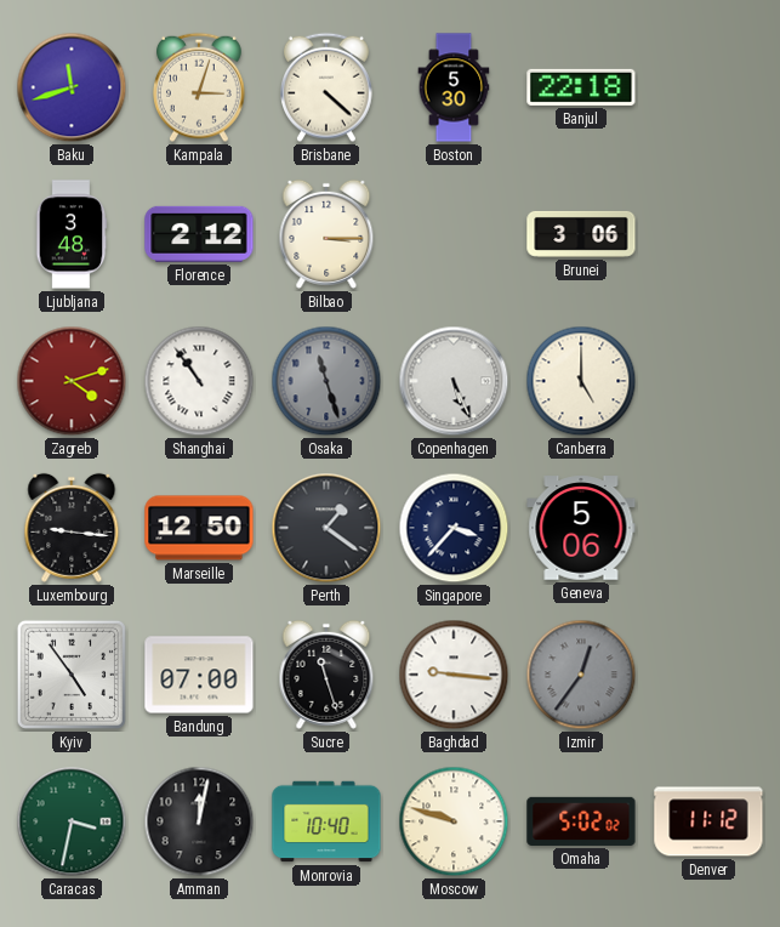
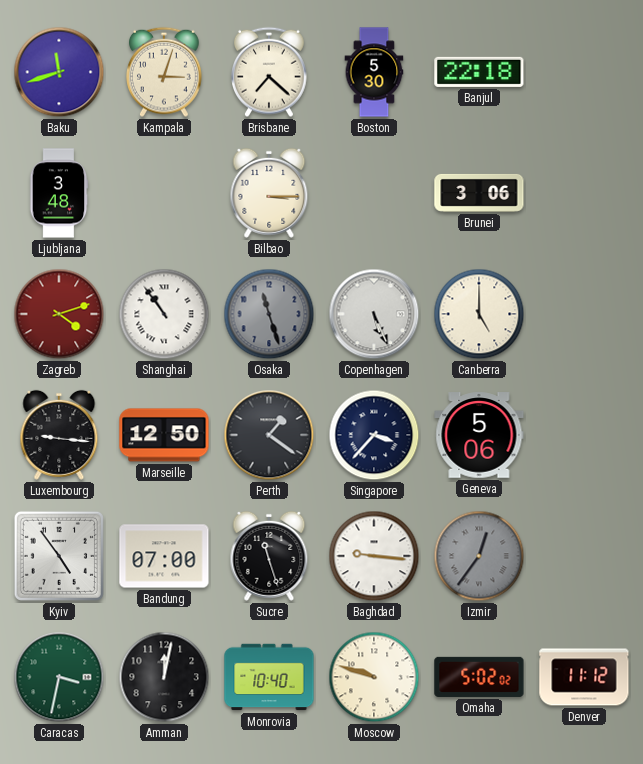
Brisbane: 4:22 -> 7:22 (270, 72)
Florence: 2:12 -> none (199, 234)
